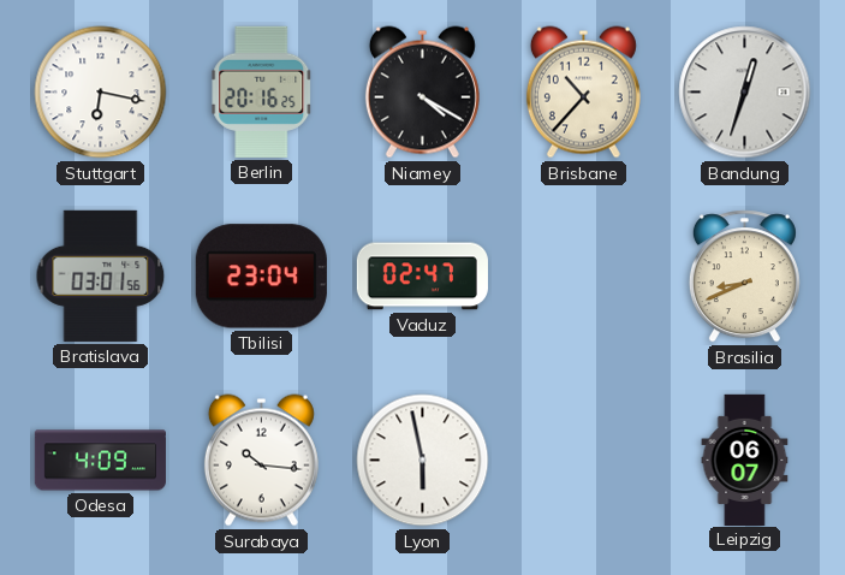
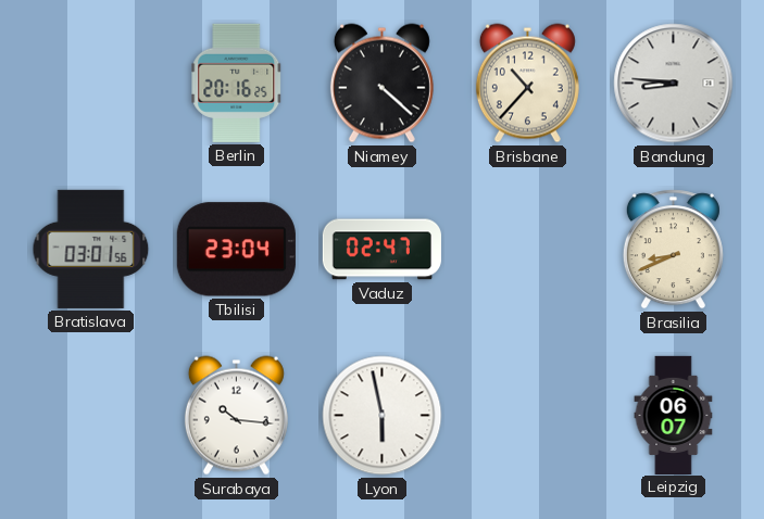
Stuttgart: 6:17 -> none (101, 93)
Niamey: 4:20 -> 4:22 (381, 84)
Bandung: 12:33 -> 8:46 (674, 84)
Odesa: 4:09 -> none (100, 461)
